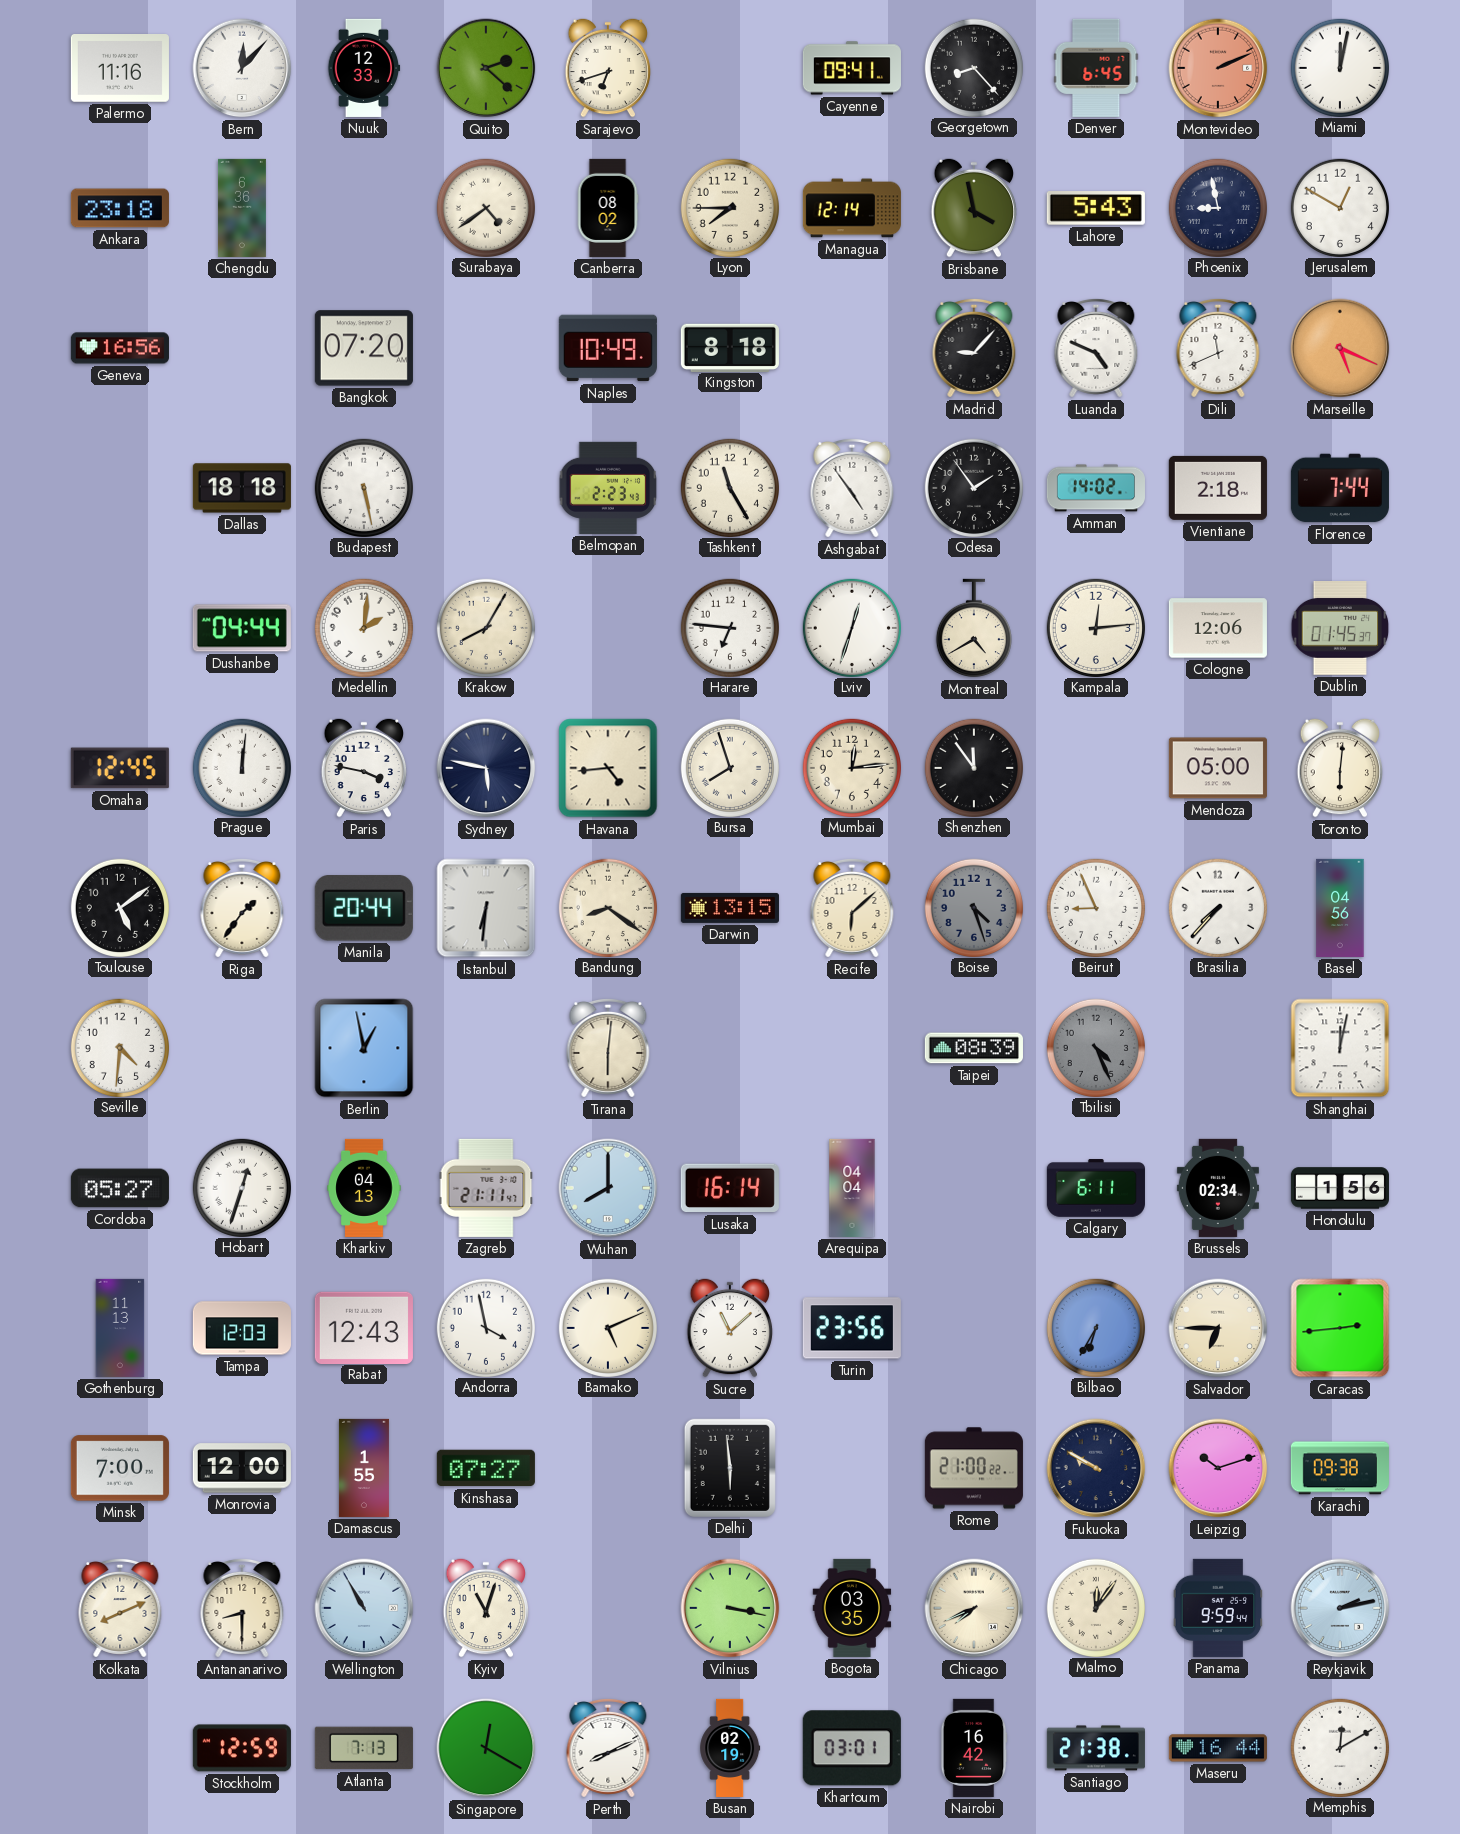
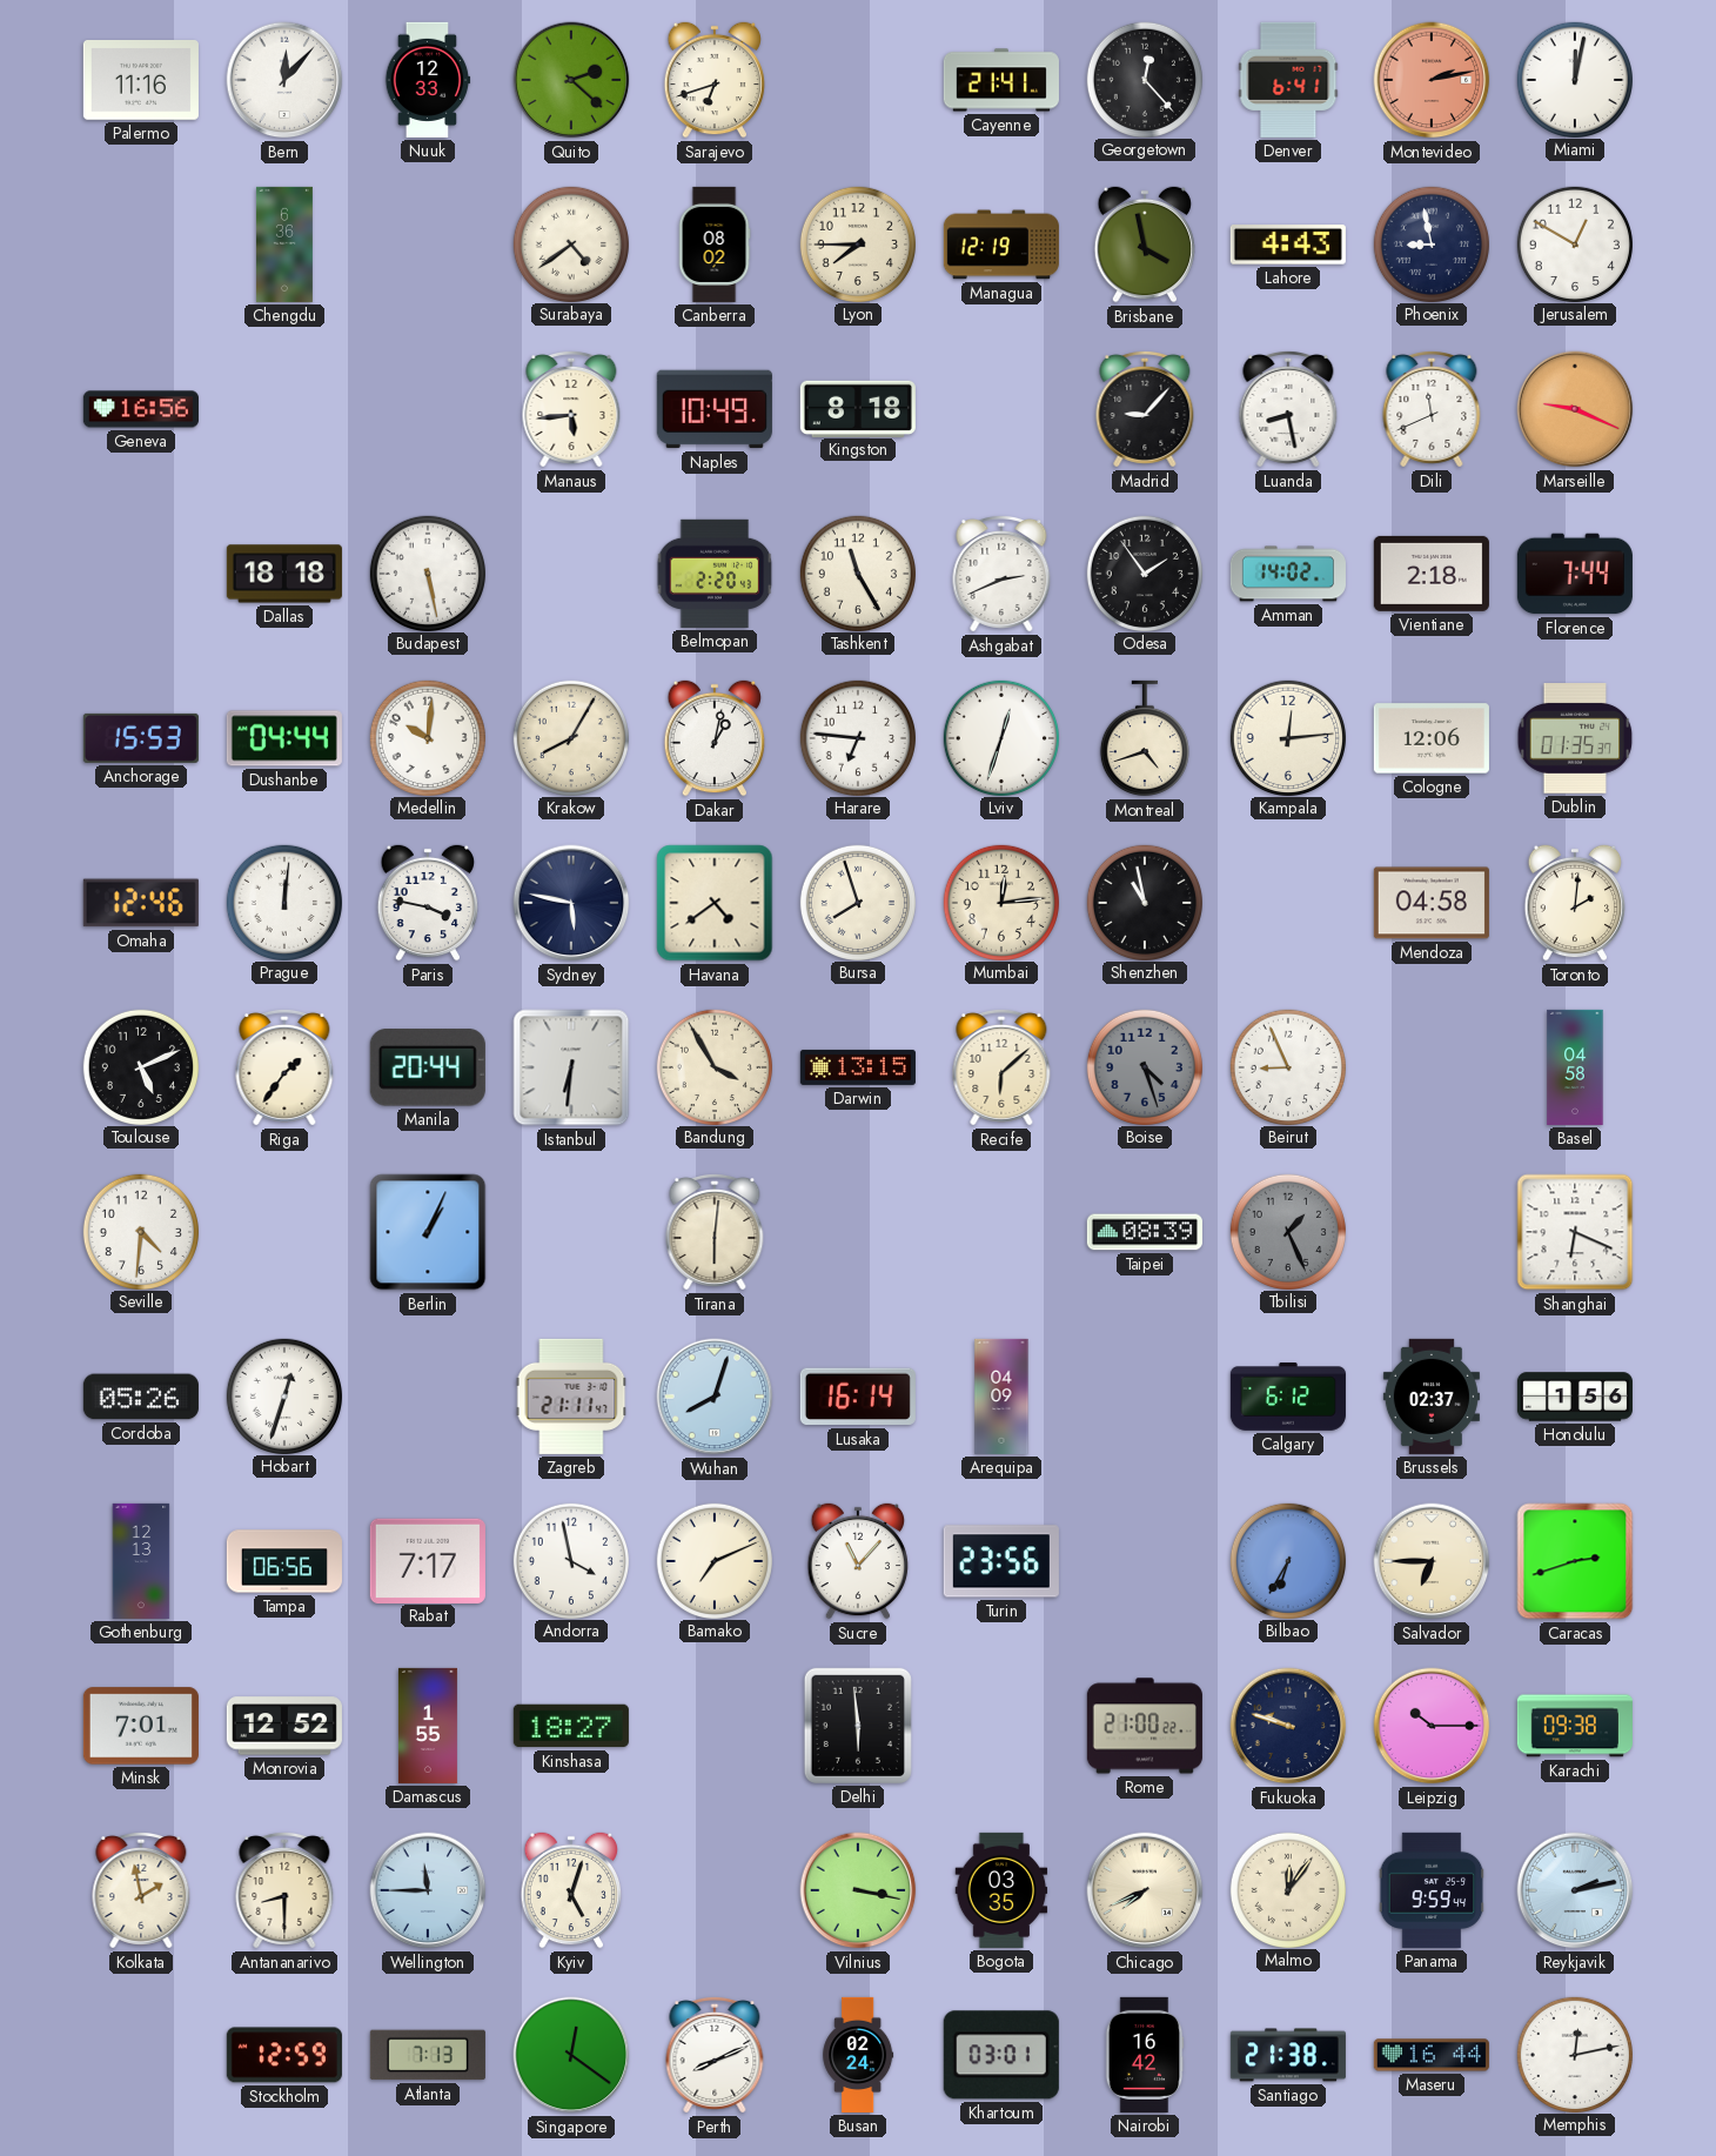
Cayenne: 09:41 -> 21:41 (1001, 80)
Georgetown: 8:23 -> 12:23 (1144, 79)
Denver: 6:45 -> 6:41 (1288, 80)
Montevideo: 2:11 -> 2:13 (1432, 80)
Ankara: 23:18 -> none (120, 208)
Managua: 12:14 -> 12:19 (1001, 245)
Lahore: 5:43 -> 4:43 (1288, 245)
Bangkok: 07:20 -> none (364, 348)
Manaus: none -> 5:44 (571, 409)
Luanda: 4:49 -> 8:28 (1288, 409)
Marseille: 5:19 -> 9:19 (1575, 409)
Belmopan: 2:23 -> 2:20 (715, 574)
Ashgabat: 4:54 -> 2:41 (1001, 574)
Anchorage: none -> 15:53 (141, 738)
Medellin: 2:01 -> 10:01 (427, 737)
Dakar: none -> 1:02 (715, 738)
Montreal: 4:40 -> 4:42 (1145, 738)
Dublin: 01:45 -> 01:35 (1575, 739)
Omaha: 12:45 -> 12:46 (141, 903)
Havana: 4:44 -> 4:39 (715, 903)
Shenzhen: 11:54 -> 10:58 (1144, 902)
Mendoza: 05:00 -> 04:58 (1432, 903)
Toronto: 6:01 -> 2:01 (1575, 903)
Toulouse: 5:09 -> 5:11 (140, 1066)
Bandung: 8:21 -> 3:55 (713, 1066)
Brasilia: 7:37 -> none (1217, 907)
Basel: 04:56 -> 04:58 (1575, 1067)
Berlin: 12:58 -> 1:04 (428, 1232)
Tbilisi: 4:26 -> 1:26 (1287, 1231)
Shanghai: 12:02 -> 6:19 (1575, 1232)
Cordoba: 05:27 -> 05:26 (141, 1397)
Kharkiv: 04:13 -> none (364, 1188)
Wuhan: 8:00 -> 8:03 (715, 1397)
Arequipa: 04:04 -> 04:09 (1001, 1397)
Calgary: 6:11 -> 6:12 (1288, 1397)
Brussels: 02:34 -> 02:37 (1432, 1397)
Gothenburg: 11:13 -> 12:13 (141, 1561)
Tampa: 12:03 -> 06:56 (284, 1561)
Rabat: 12:43 -> 7:17 (428, 1560)
Bamako: 5:11 -> 7:11 (713, 1560)
Sucre: 11:08 -> 11:07 (858, 1561)
Caracas: 2:44 -> 2:42 (1575, 1561)
Minsk: 7:00 -> 7:01 (141, 1726)
Monrovia: 12:00 -> 12:52 (284, 1726)
Kinshasa: 07:27 -> 18:27 (571, 1726)
Fukuoka: 9:50 -> 9:48 (1288, 1726)
Leipzig: 10:12 -> 10:15 (1432, 1726)
Kolkata: 8:11 -> 1:58 (141, 1890)
Wellington: 10:55 -> 11:45 (428, 1890)
Kyiv: 11:03 -> 5:03 (571, 1890)
Singapore: 12:20 -> 12:21 (571, 2055)
Busan: 02:19 -> 02:24 (858, 2055)
Memphis: 12:10 -> 12:13 (1574, 2054)
